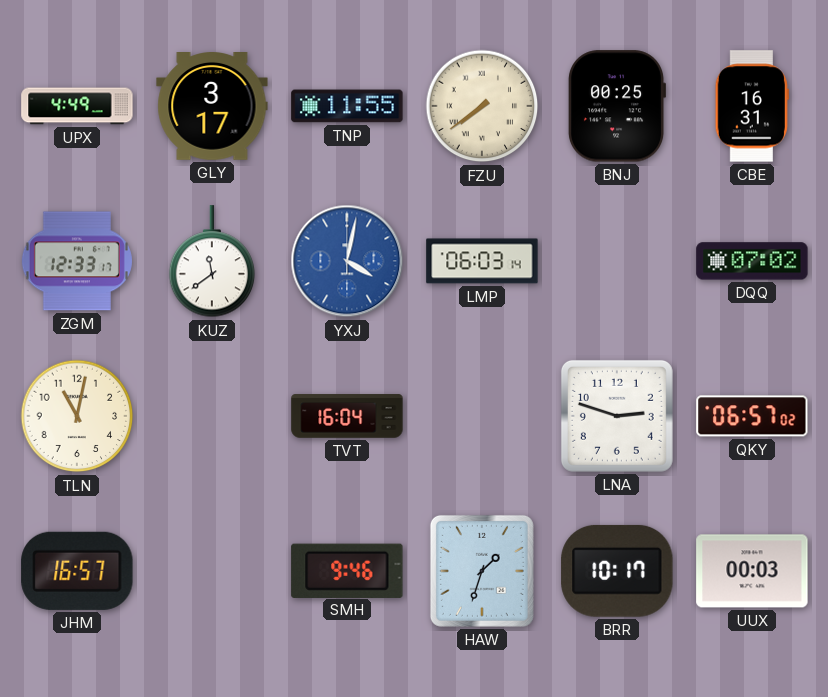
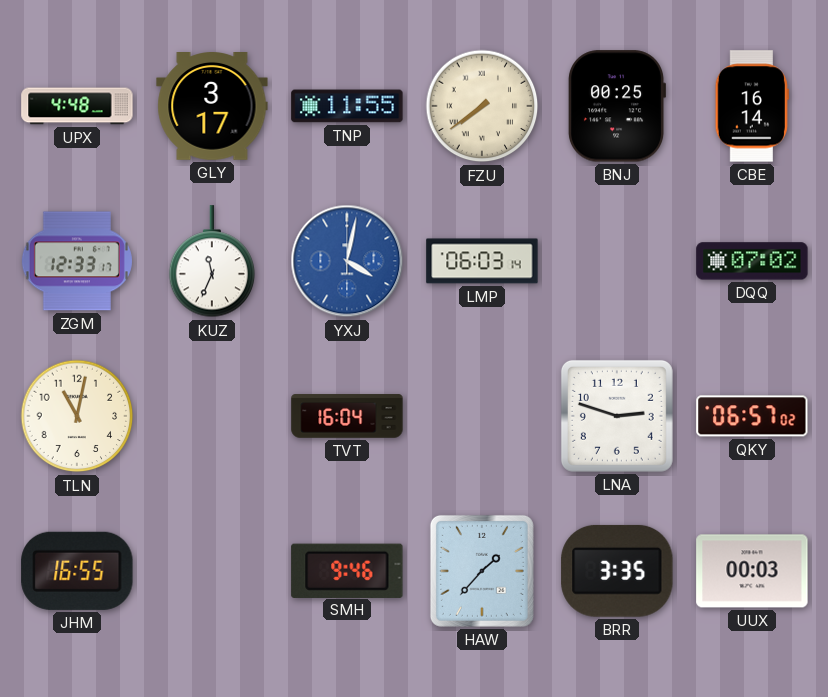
UPX: 4:49 -> 4:48 (77, 106)
CBE: 16:31 -> 16:14 (752, 106)
KUZ: 11:39 -> 11:34 (212, 262)
JHM: 16:57 -> 16:55 (77, 571)
HAW: 1:33 -> 1:37 (482, 571)
BRR: 10:17 -> 3:35 (617, 571)
